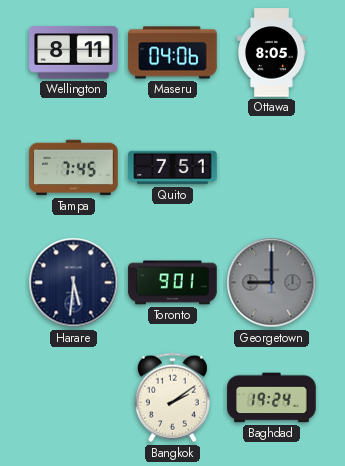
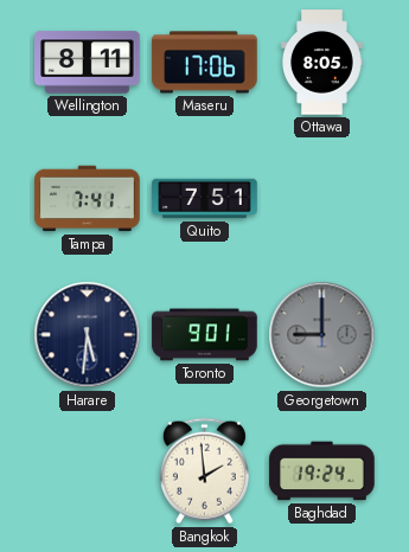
Maseru: 04:06 -> 17:06 (205, 63)
Tampa: 7:45 -> 7:41 (88, 199)
Bangkok: 2:09 -> 1:59 (204, 471)
